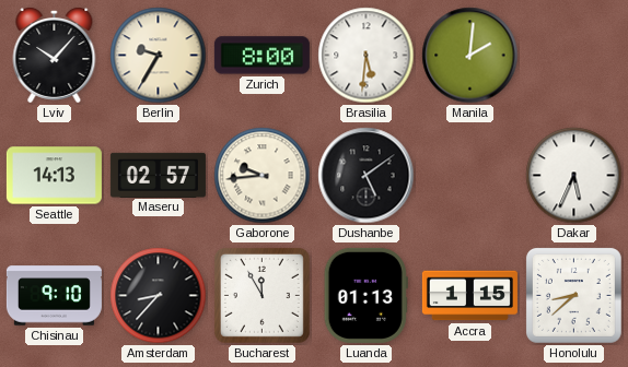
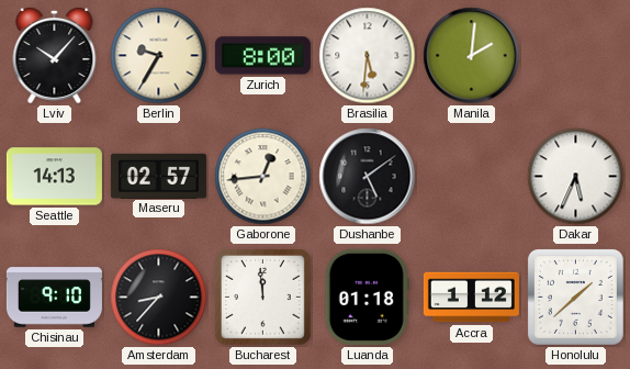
Gaborone: 9:44 -> 12:44 (263, 177)
Bucharest: 11:55 -> 11:59 (262, 297)
Luanda: 01:13 -> 01:18 (367, 297)
Accra: 1:15 -> 1:12 (471, 298)
Honolulu: 8:38 -> 1:38 (575, 297)
